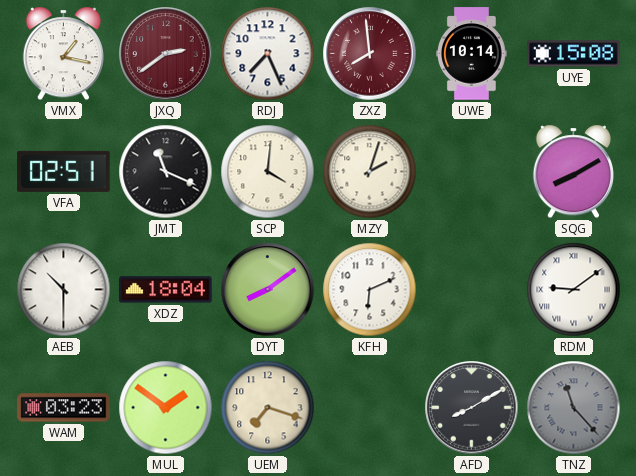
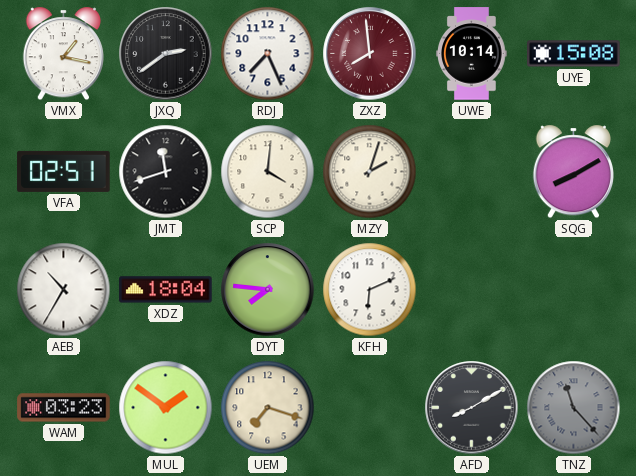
JXQ dial: burgundy -> black (166, 54)
JMT: 11:19 -> 11:42 (166, 172)
AEB: 10:30 -> 10:35 (64, 290)
DYT: 8:09 -> 7:46 (268, 290)
RDM: 9:09 -> none (574, 290)
